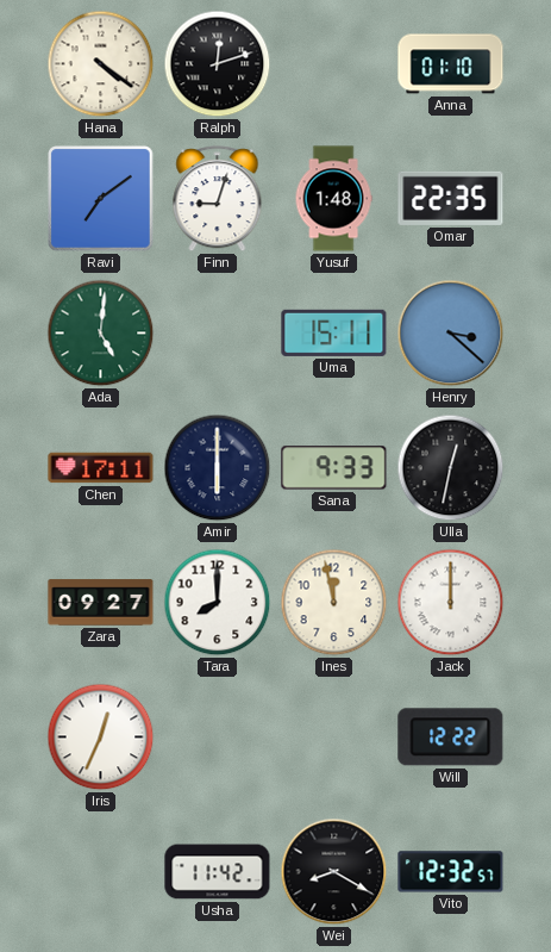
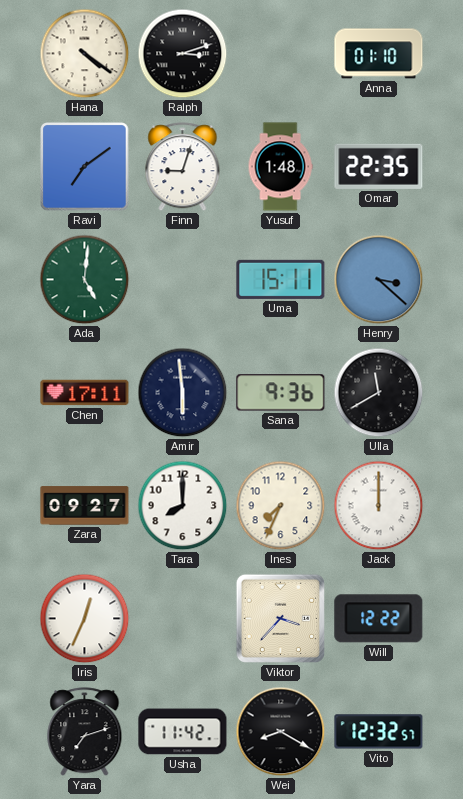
Ralph: 12:12 -> 3:12 (183, 54)
Amir: 6:00 -> 5:59 (183, 393)
Sana: 9:33 -> 9:36 (281, 393)
Ulla: 12:32 -> 11:40 (379, 393)
Ines: 11:58 -> 7:34 (281, 506)
Viktor: none -> 3:37 (280, 618)
Yara: none -> 7:12 (85, 732)
